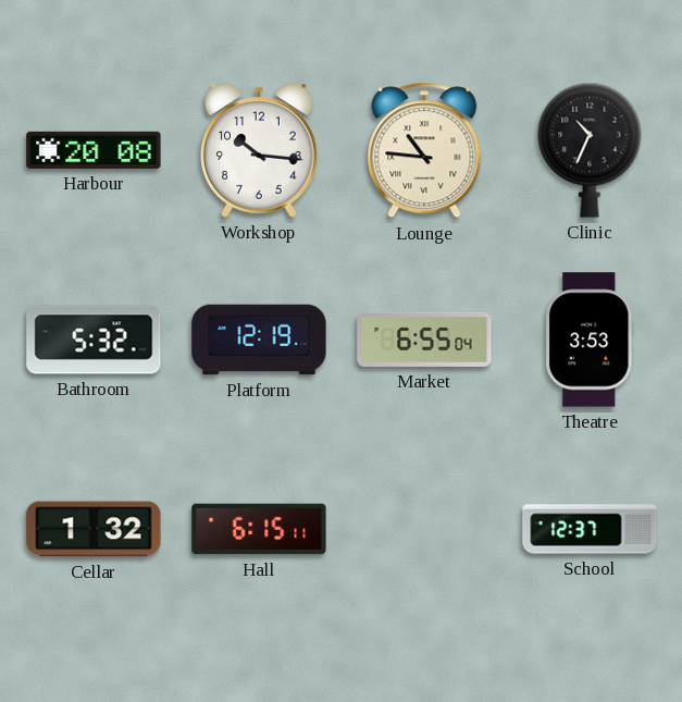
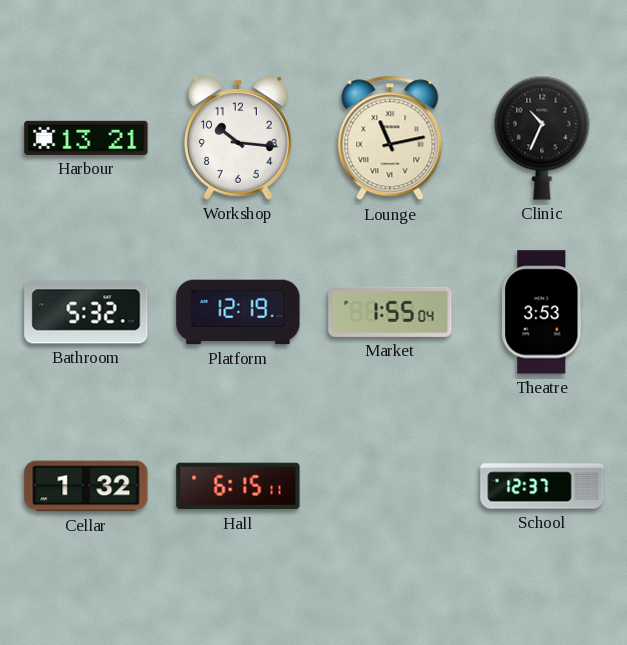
Harbour: 20:08 -> 13:21 (86, 138)
Lounge: 10:46 -> 11:13 (390, 138)
Market: 6:55 -> 1:55 (390, 312)
